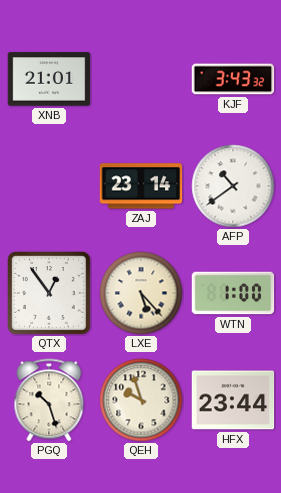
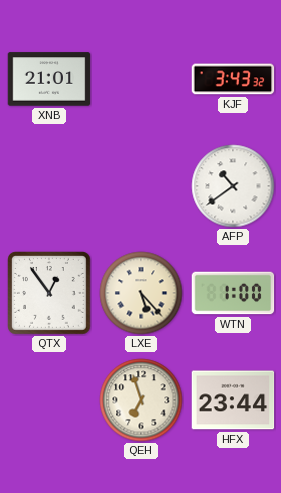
ZAJ: 23:14 -> none (141, 186)
PGQ: 10:27 -> none (49, 400)
QEH: 9:57 -> 6:57 (141, 400)
